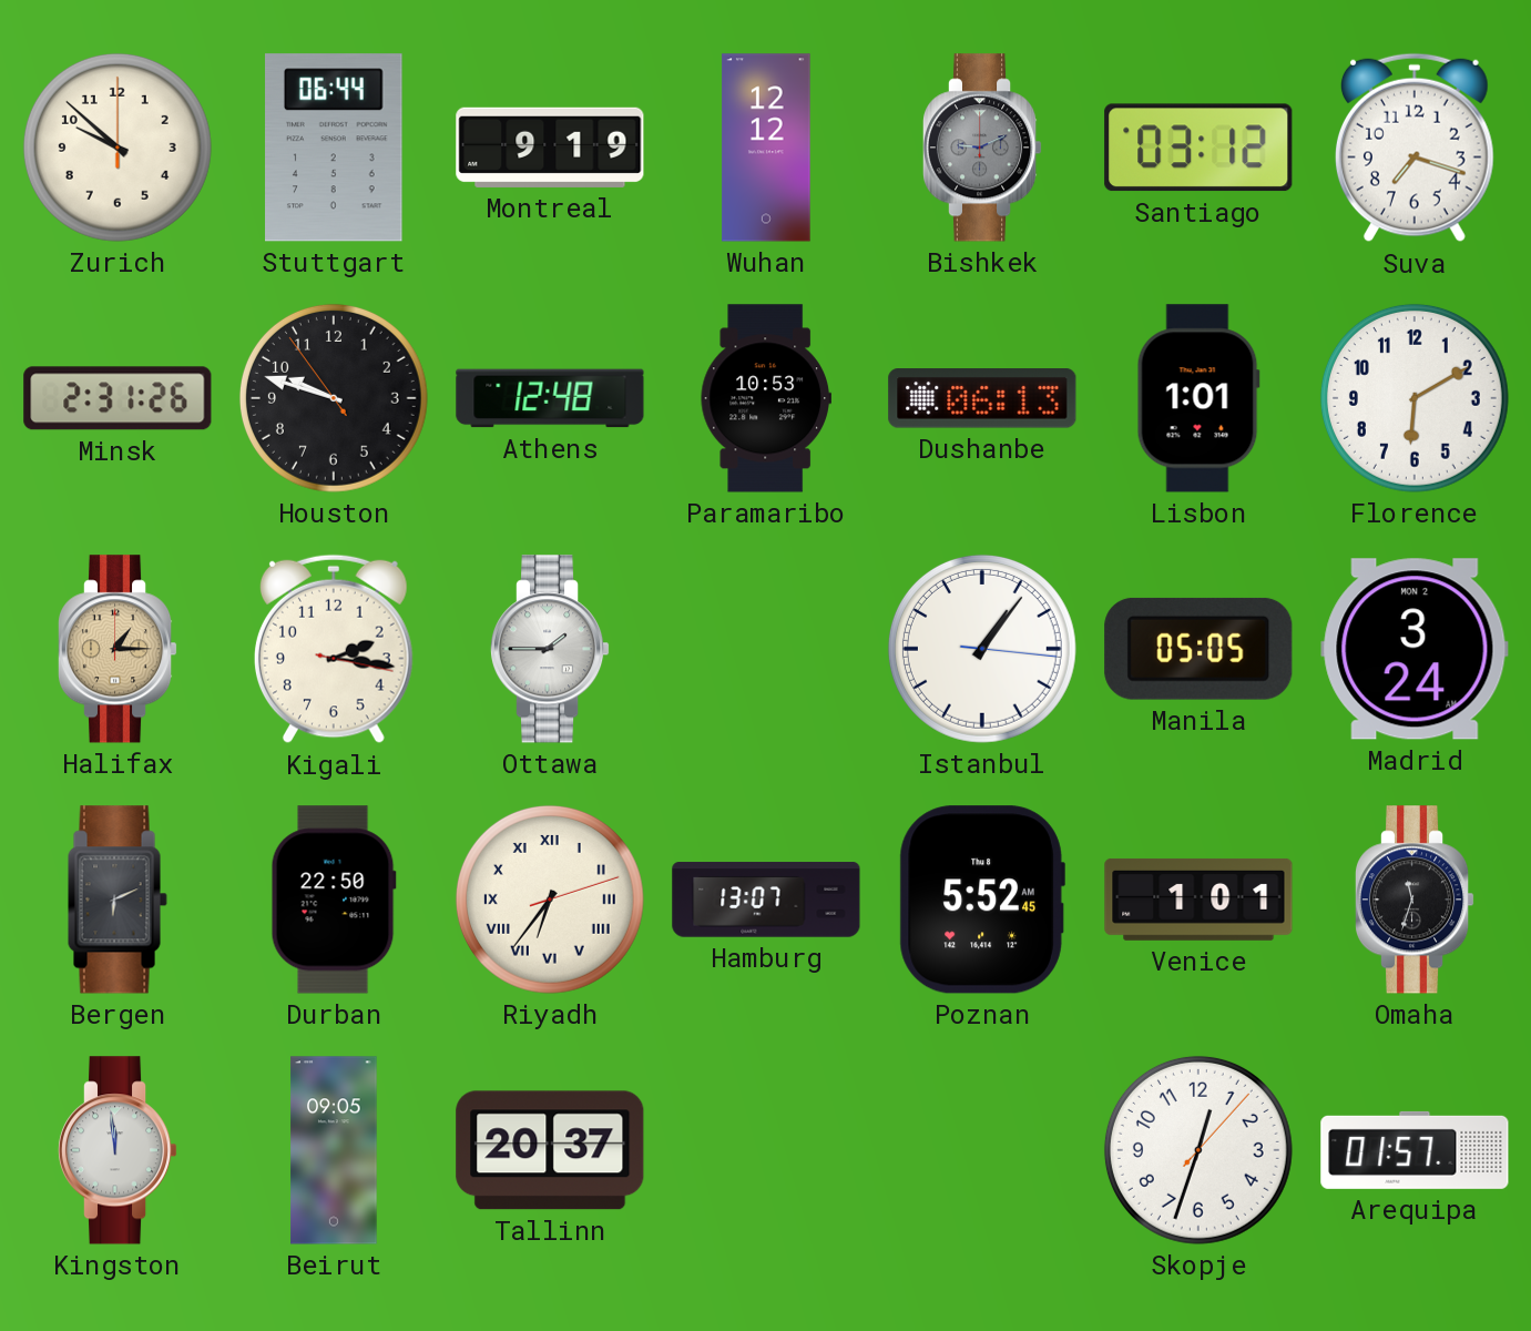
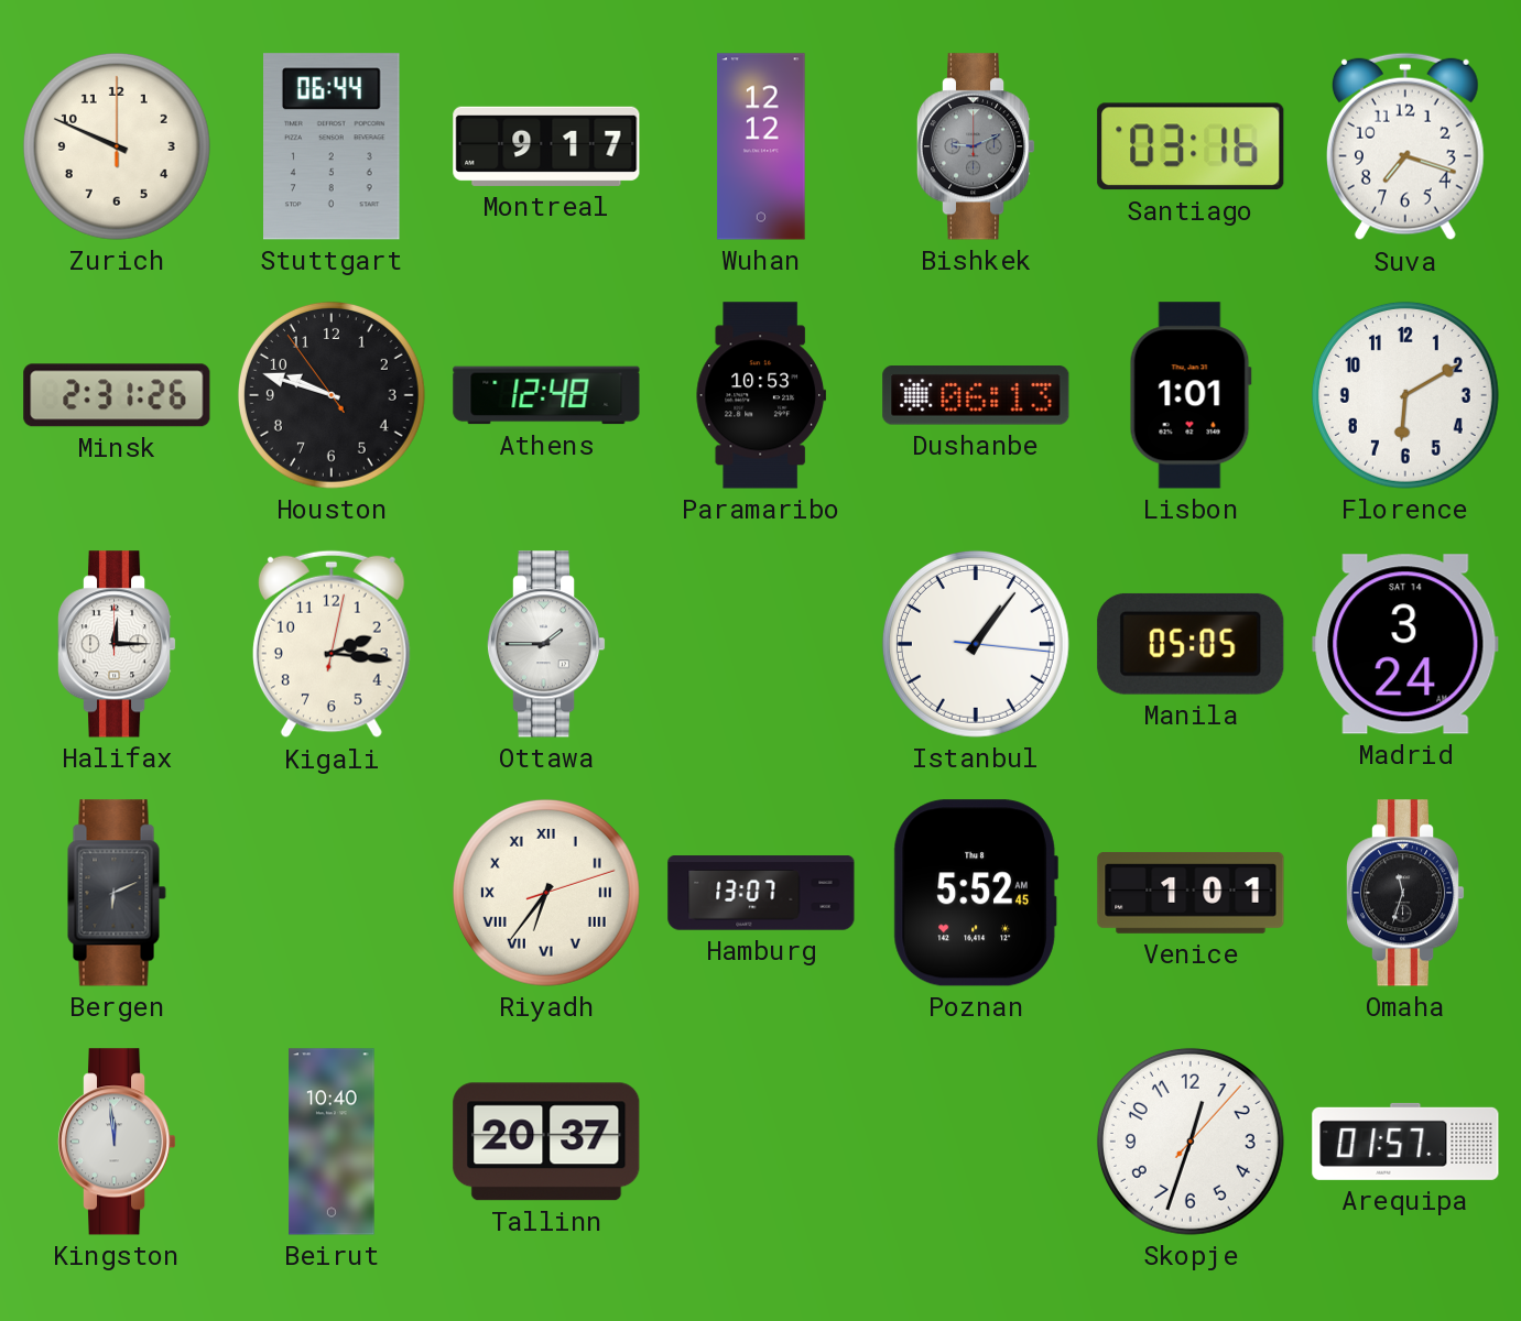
Zurich: 9:52 -> 9:49 (117, 146)
Montreal: 9:19 -> 9:17 (546, 146)
Santiago: 03:12 -> 03:16 (1191, 146)
Halifax: 1:15 -> 12:15 (117, 644)
Halifax dial: champagne -> white (117, 644)
Kigali: 2:16:17 -> 2:16:02 (332, 644)
Madrid date: MON 2 -> SAT 14 (1405, 644)
Durban: 22:50 -> none (334, 900)
Beirut: 09:05 -> 10:40 (332, 1142)
